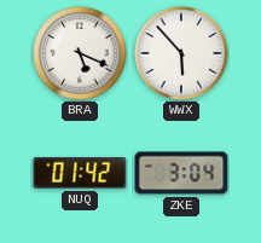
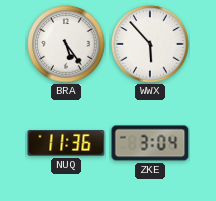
BRA: 5:19 -> 5:24 (66, 44)
NUQ: 01:42 -> 11:36 (66, 143)
